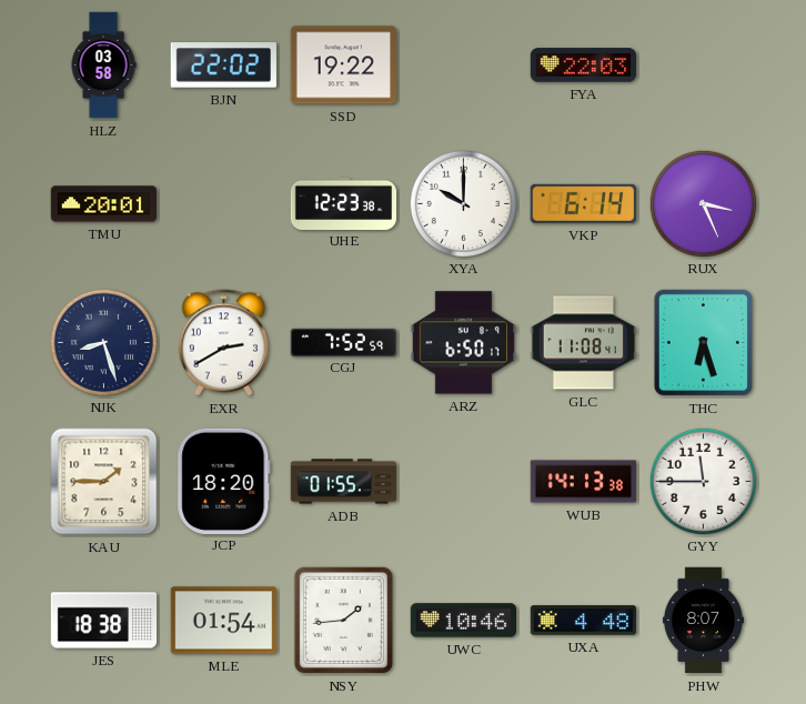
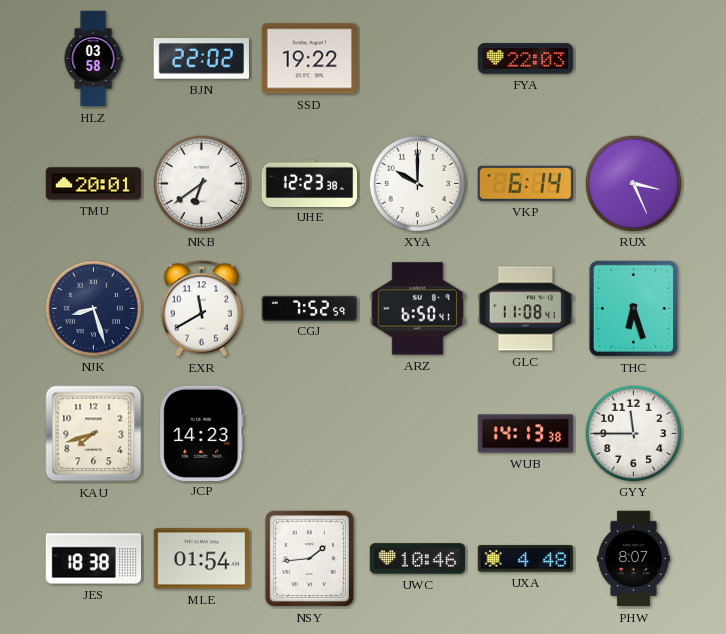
NKB: none -> 6:39 (201, 183)
EXR: 2:40 -> 11:40 (201, 309)
ARZ: 6:50:17 -> 6:50:41 (417, 309)
KAU: 1:45 -> 7:42 (94, 434)
JCP: 18:20 -> 14:23 (202, 433)
ADB: 01:55 -> none (344, 482)
